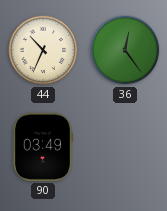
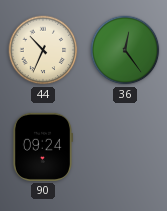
90: 03:49 -> 09:24 (42, 147)
